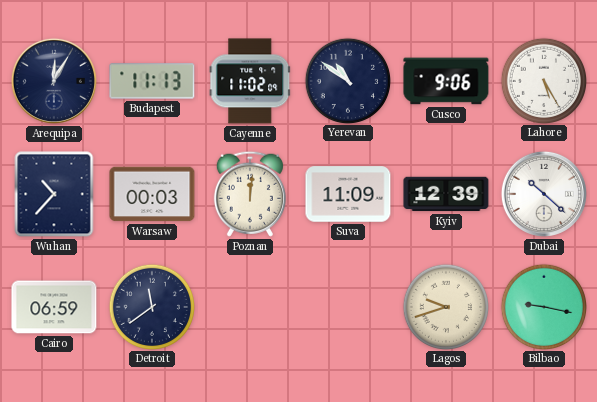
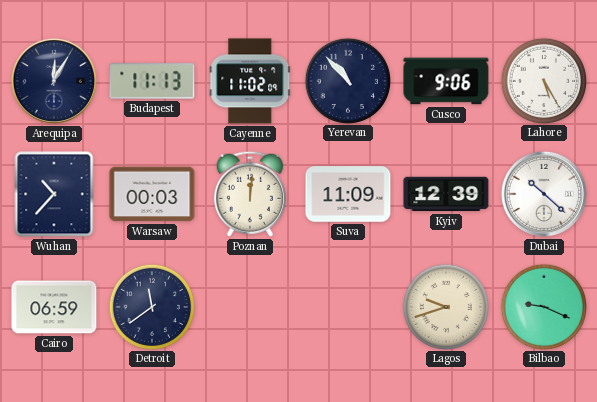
Yerevan: 10:51 -> 10:53 (347, 80)
Bilbao: 9:17 -> 9:19 (543, 306)
